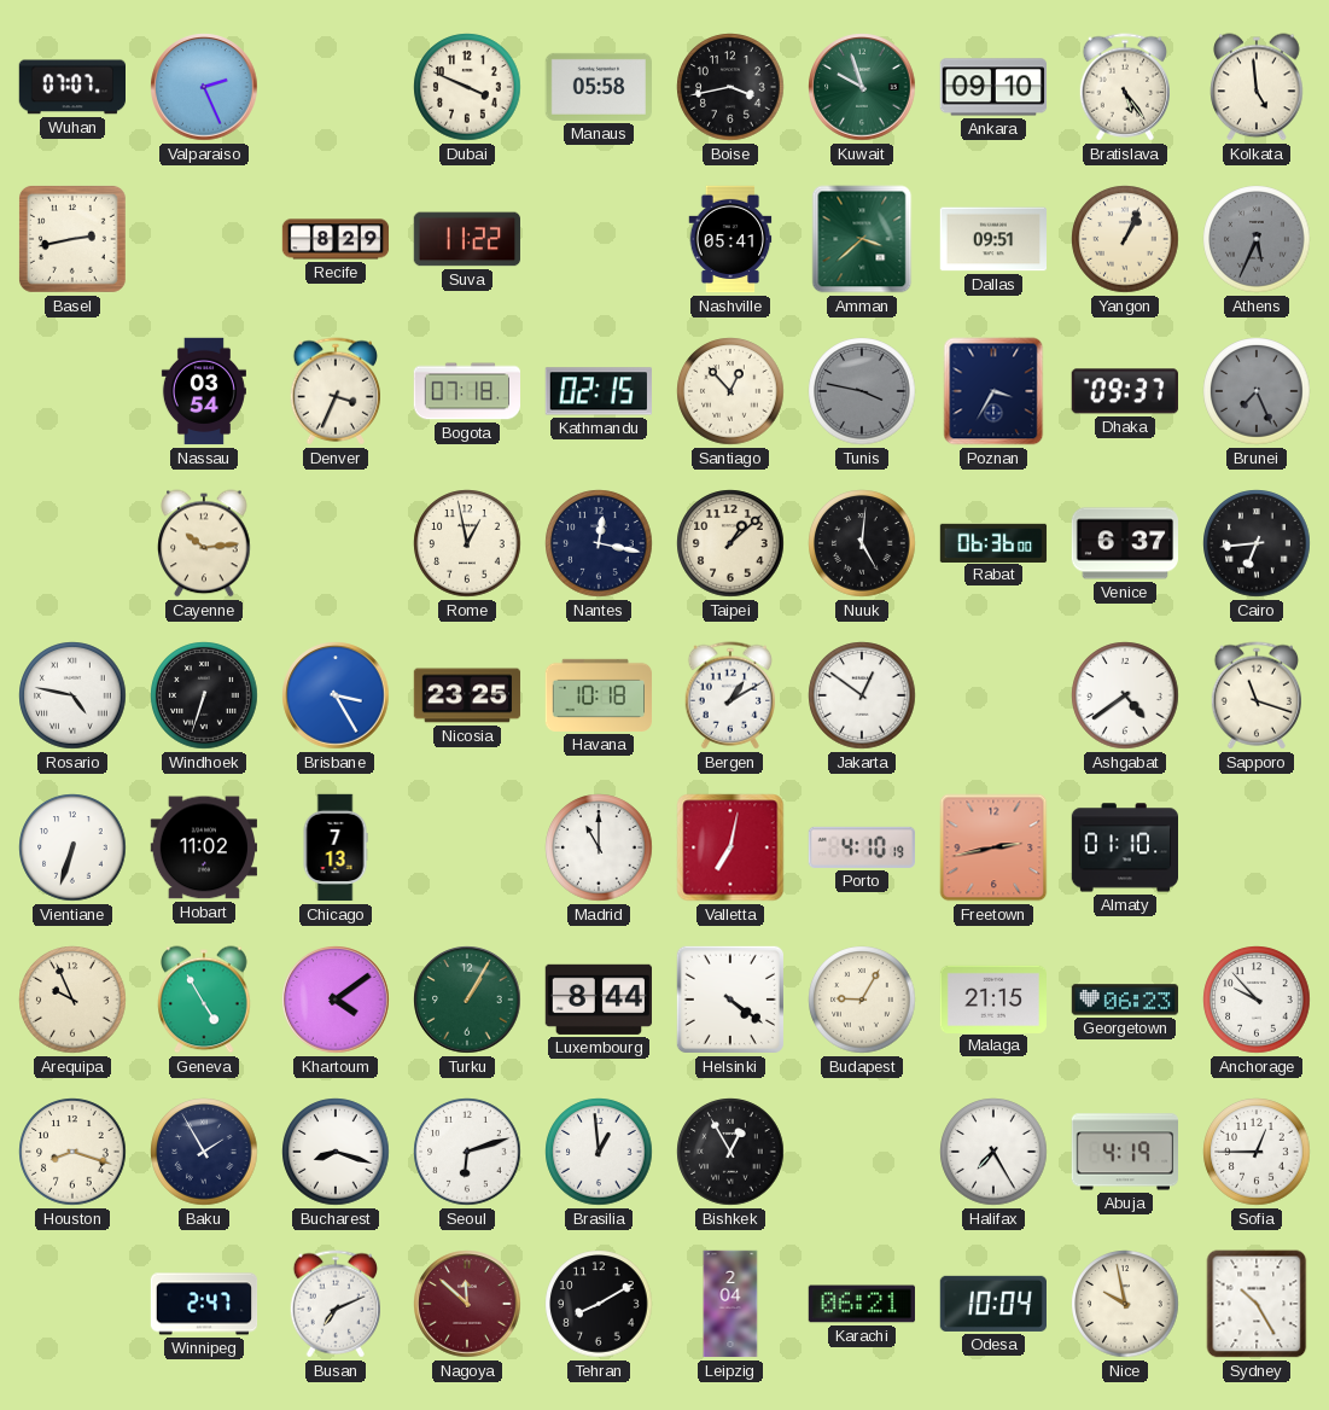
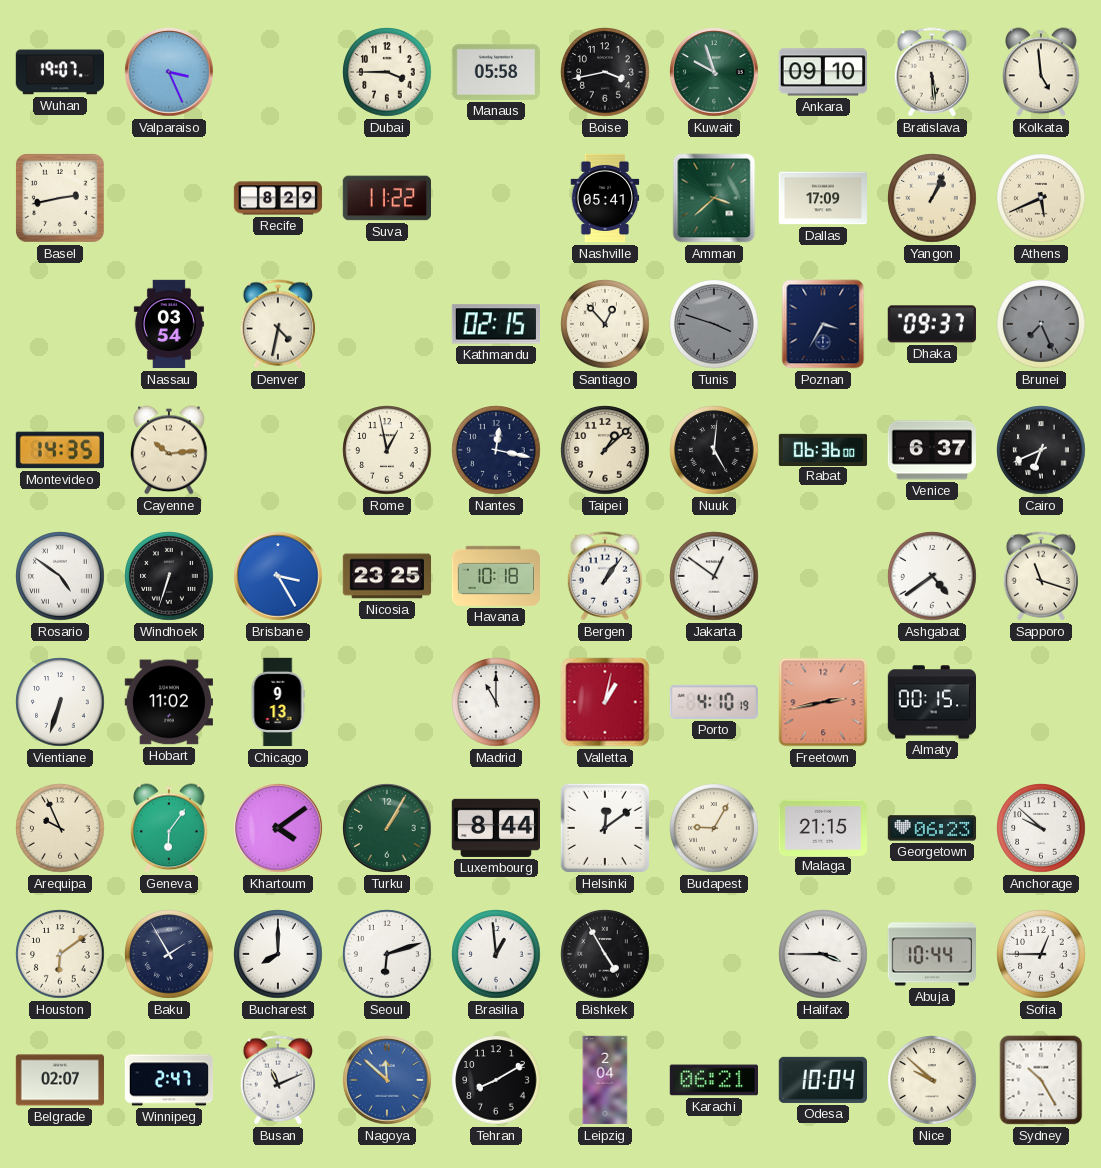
Wuhan: 07:07 -> 19:07 (59, 72)
Valparaiso: 2:26 -> 3:26 (169, 72)
Dubai: 3:49 -> 3:45 (387, 72)
Bratislava: 5:24 -> 5:29 (931, 72)
Dallas: 09:51 -> 17:09 (822, 198)
Athens: 5:34 -> 5:41 (1041, 198)
Athens dial: grey -> cream (1041, 198)
Denver: 3:34 -> 4:32 (277, 324)
Bogota: 07:18 -> none (466, 391)
Tunis: 3:47 -> 3:48 (714, 324)
Montevideo: none -> 14:35 (59, 450)
Cairo: 6:44 -> 6:41 (1041, 450)
Rosario: 4:47 -> 4:51 (60, 576)
Bergen: 1:10 -> 1:06 (604, 576)
Chicago: 7:13 -> 9:13 (278, 702)
Valletta: 7:02 -> 1:02 (605, 702)
Almaty: 01:10 -> 00:15 (931, 702)
Geneva: 4:55 -> 6:06 (169, 828)
Helsinki: 4:21 -> 12:09 (605, 828)
Anchorage: 9:53 -> 9:52 (1041, 828)
Houston: 8:18 -> 6:09 (60, 954)
Bucharest: 8:18 -> 8:00 (278, 954)
Bishkek: 12:55 -> 4:55 (605, 954)
Halifax: 7:25 -> 3:45 (823, 954)
Abuja: 4:19 -> 10:44 (931, 954)
Belgrade: none -> 02:07 (59, 1080)
Busan: 7:11 -> 11:11 (277, 1080)
Nagoya dial: burgundy -> blue (387, 1080)
Nice: 9:58 -> 9:52 (932, 1080)
